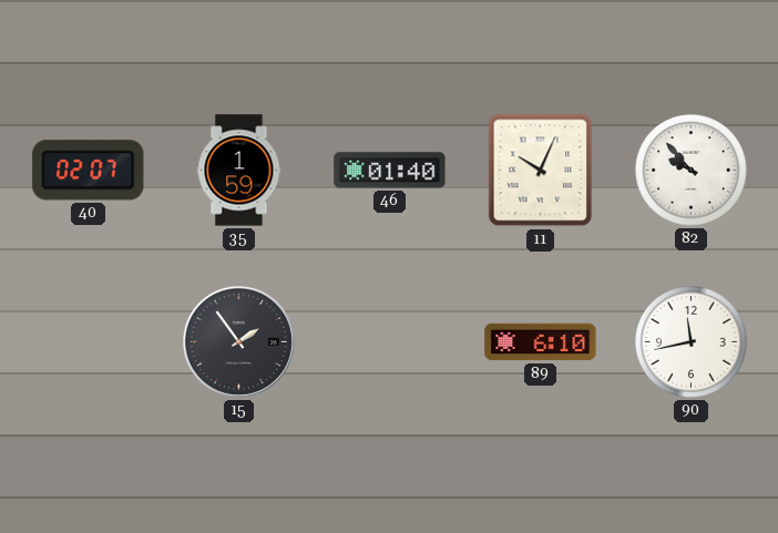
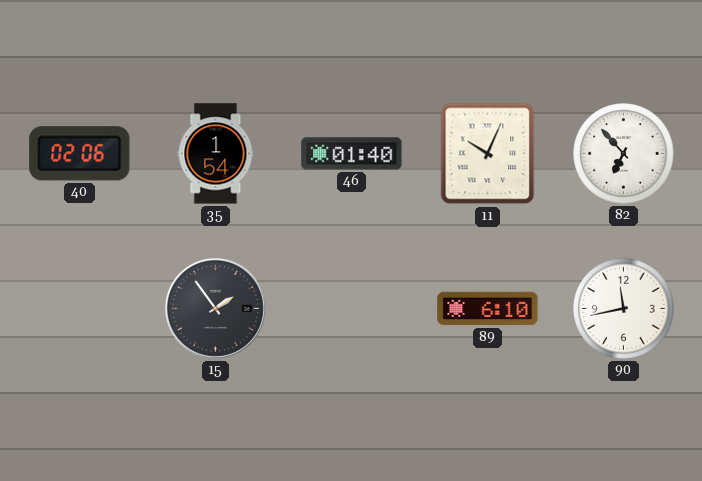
40: 02:07 -> 02:06 (80, 154)
35: 1:59 -> 1:54 (216, 154)
82: 9:53 -> 6:53 (624, 154)
